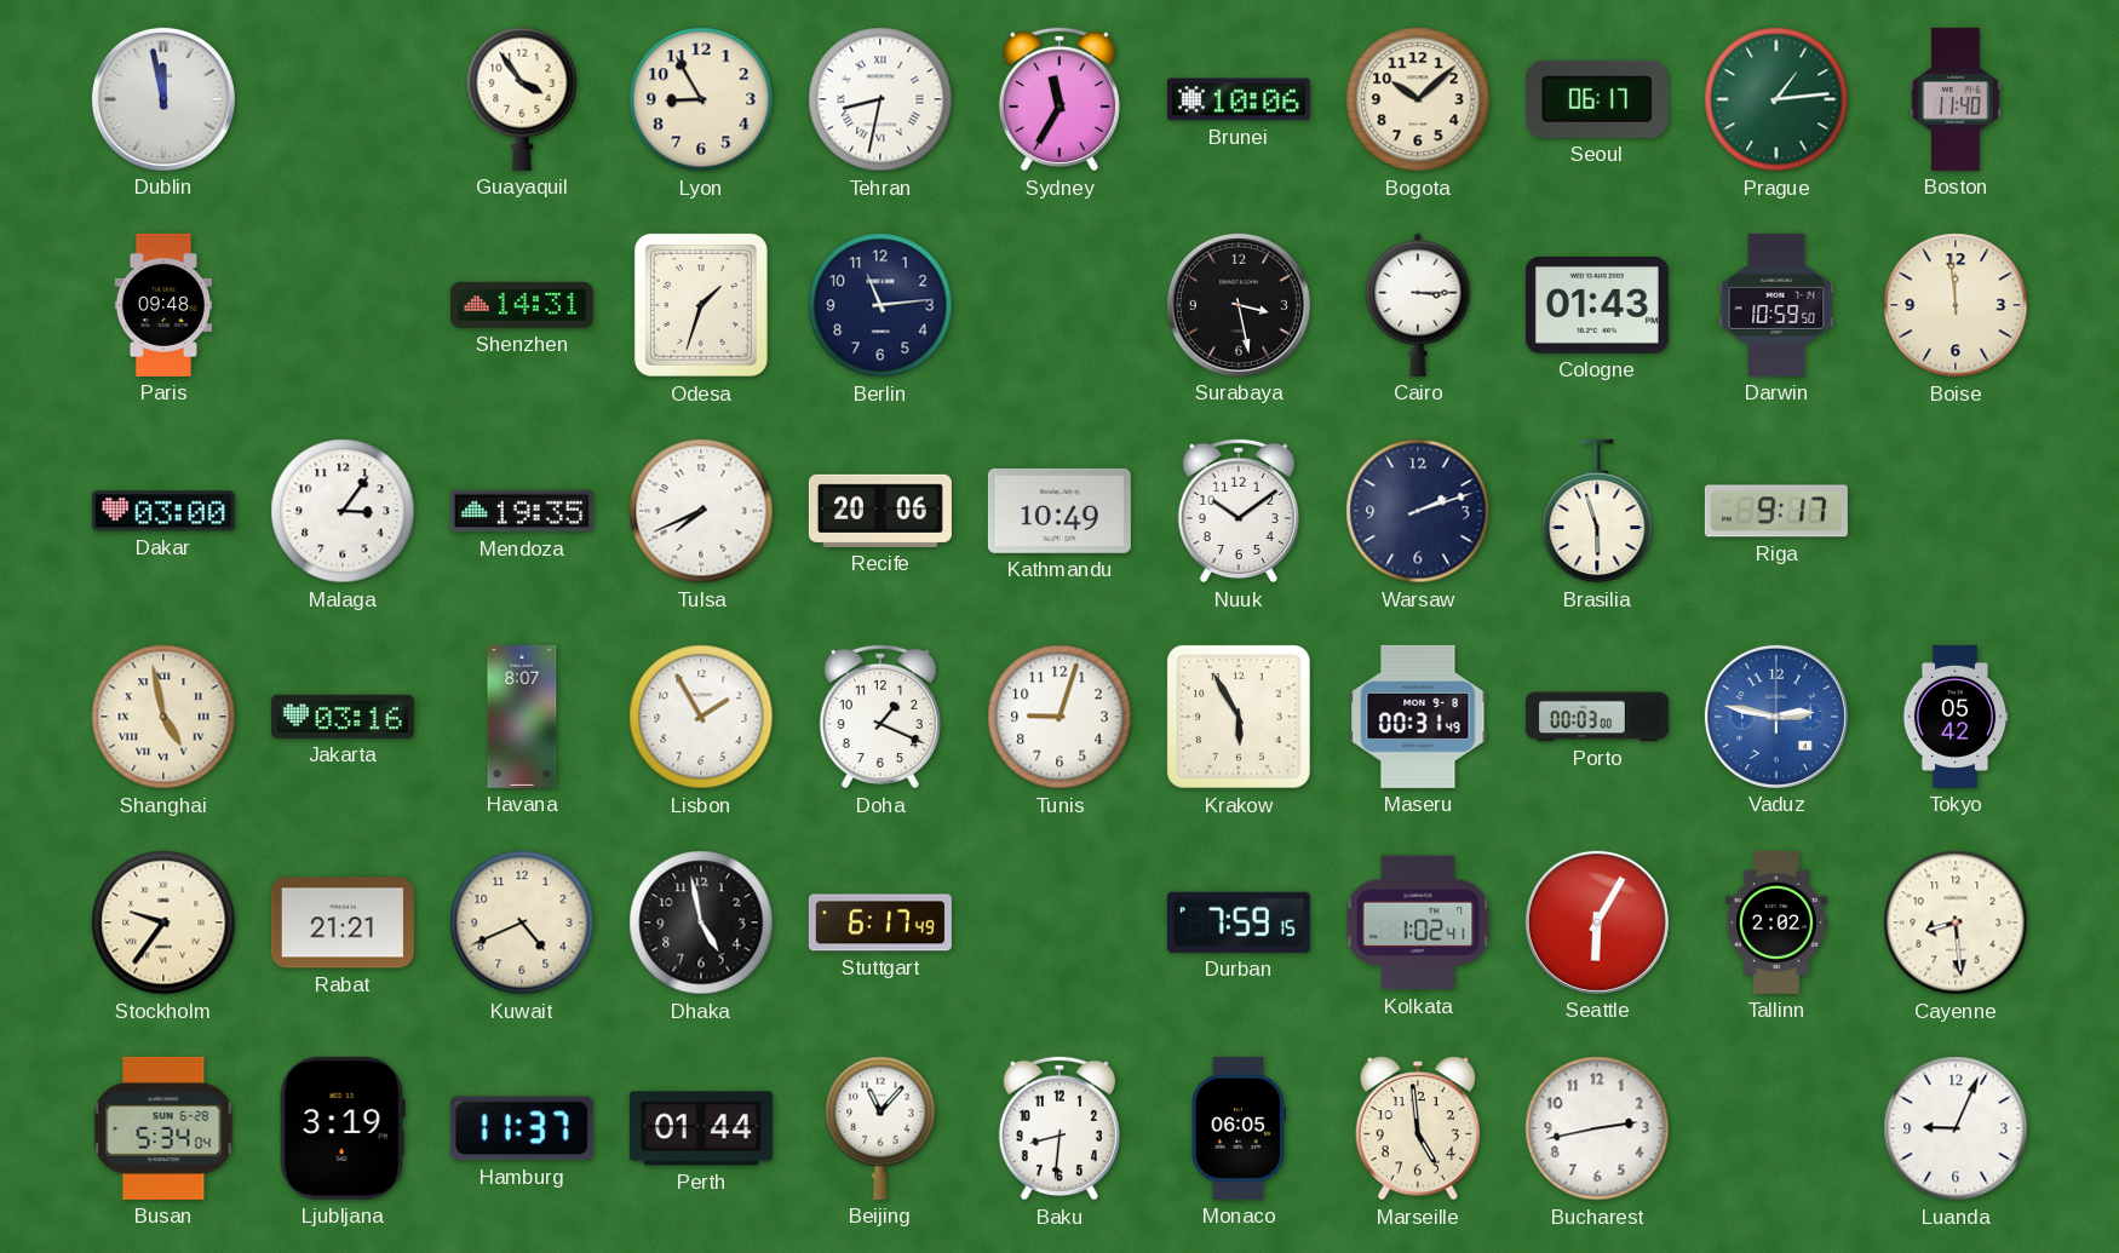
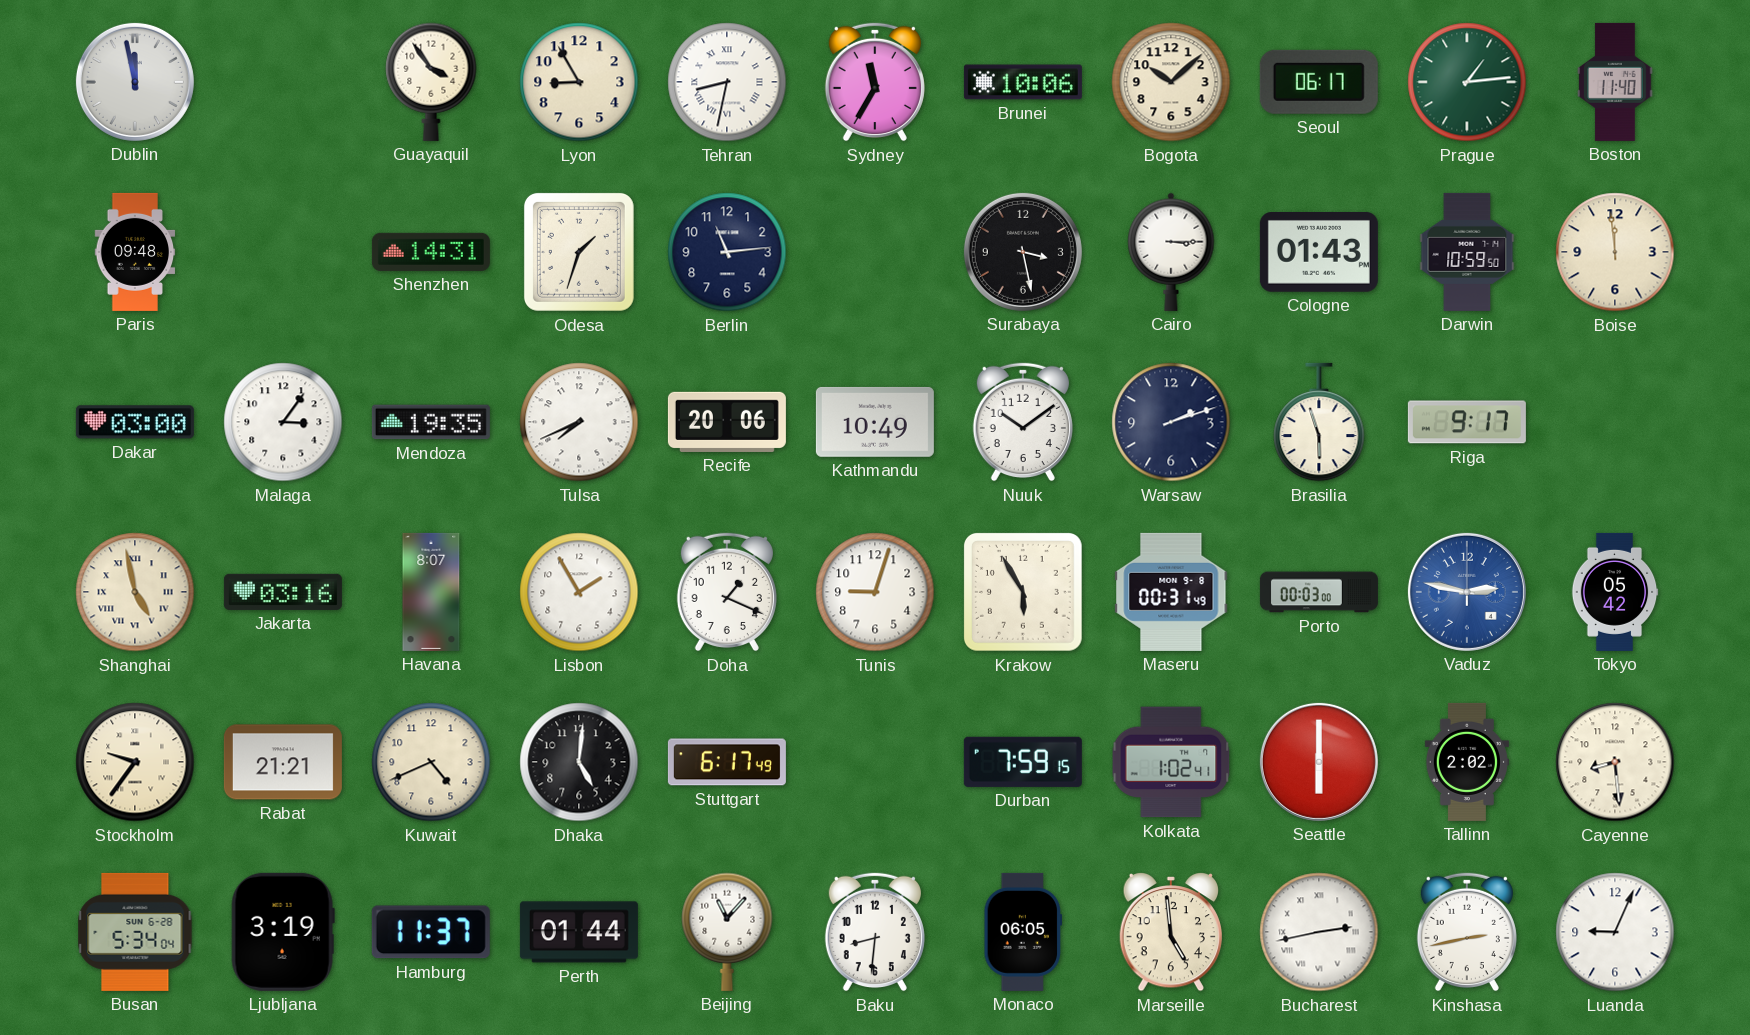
Dhaka: 4:58 -> 5:01 (579, 762)
Seattle: 6:05 -> 6:00 (1319, 762)
Bucharest numerals: Arabic -> Roman (1319, 932)
Kinshasa: none -> 2:43 (1467, 932)
